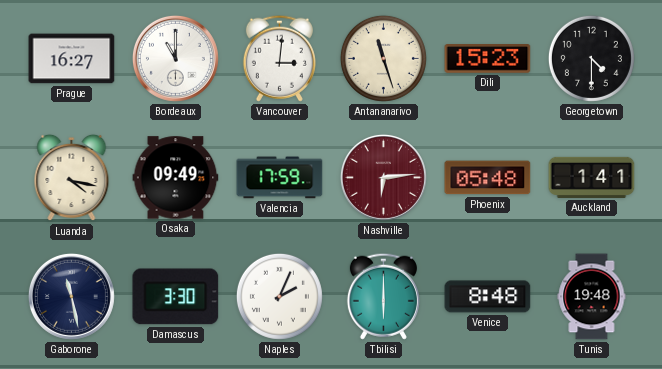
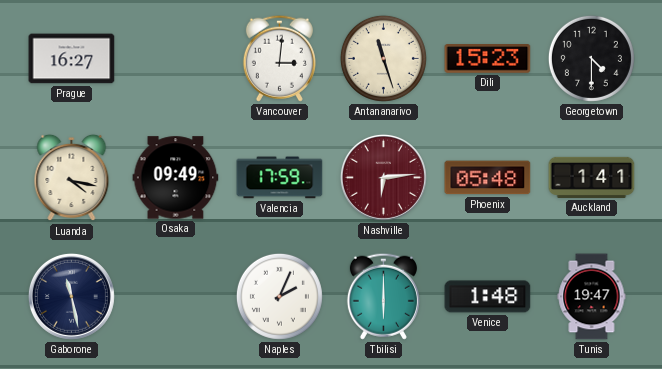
Bordeaux: 11:00 -> none (175, 58)
Damascus: 3:30 -> none (176, 297)
Venice: 8:48 -> 1:48 (488, 297)
Tunis: 19:48 -> 19:47 (592, 297)
